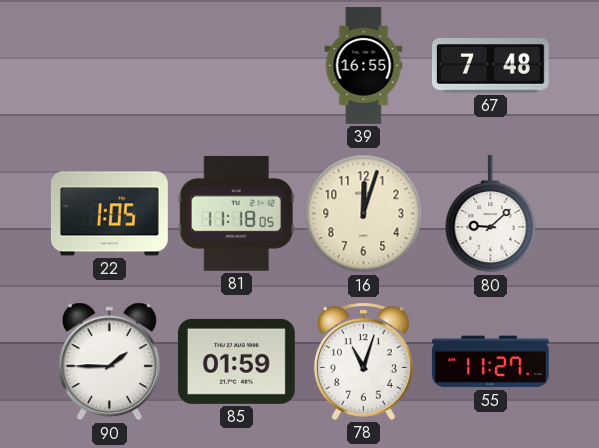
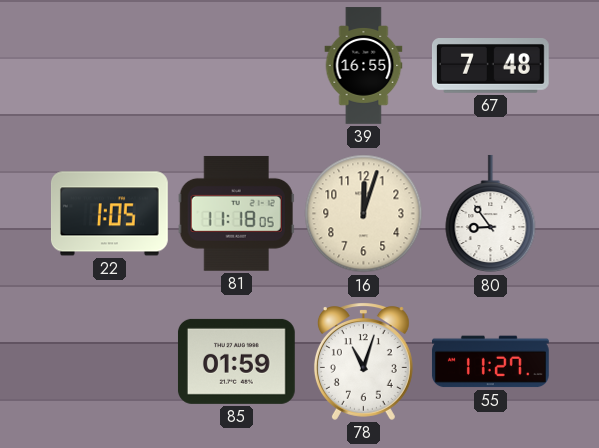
80: 9:08 -> 8:54 (491, 214)
90: 1:45 -> none (109, 362)
